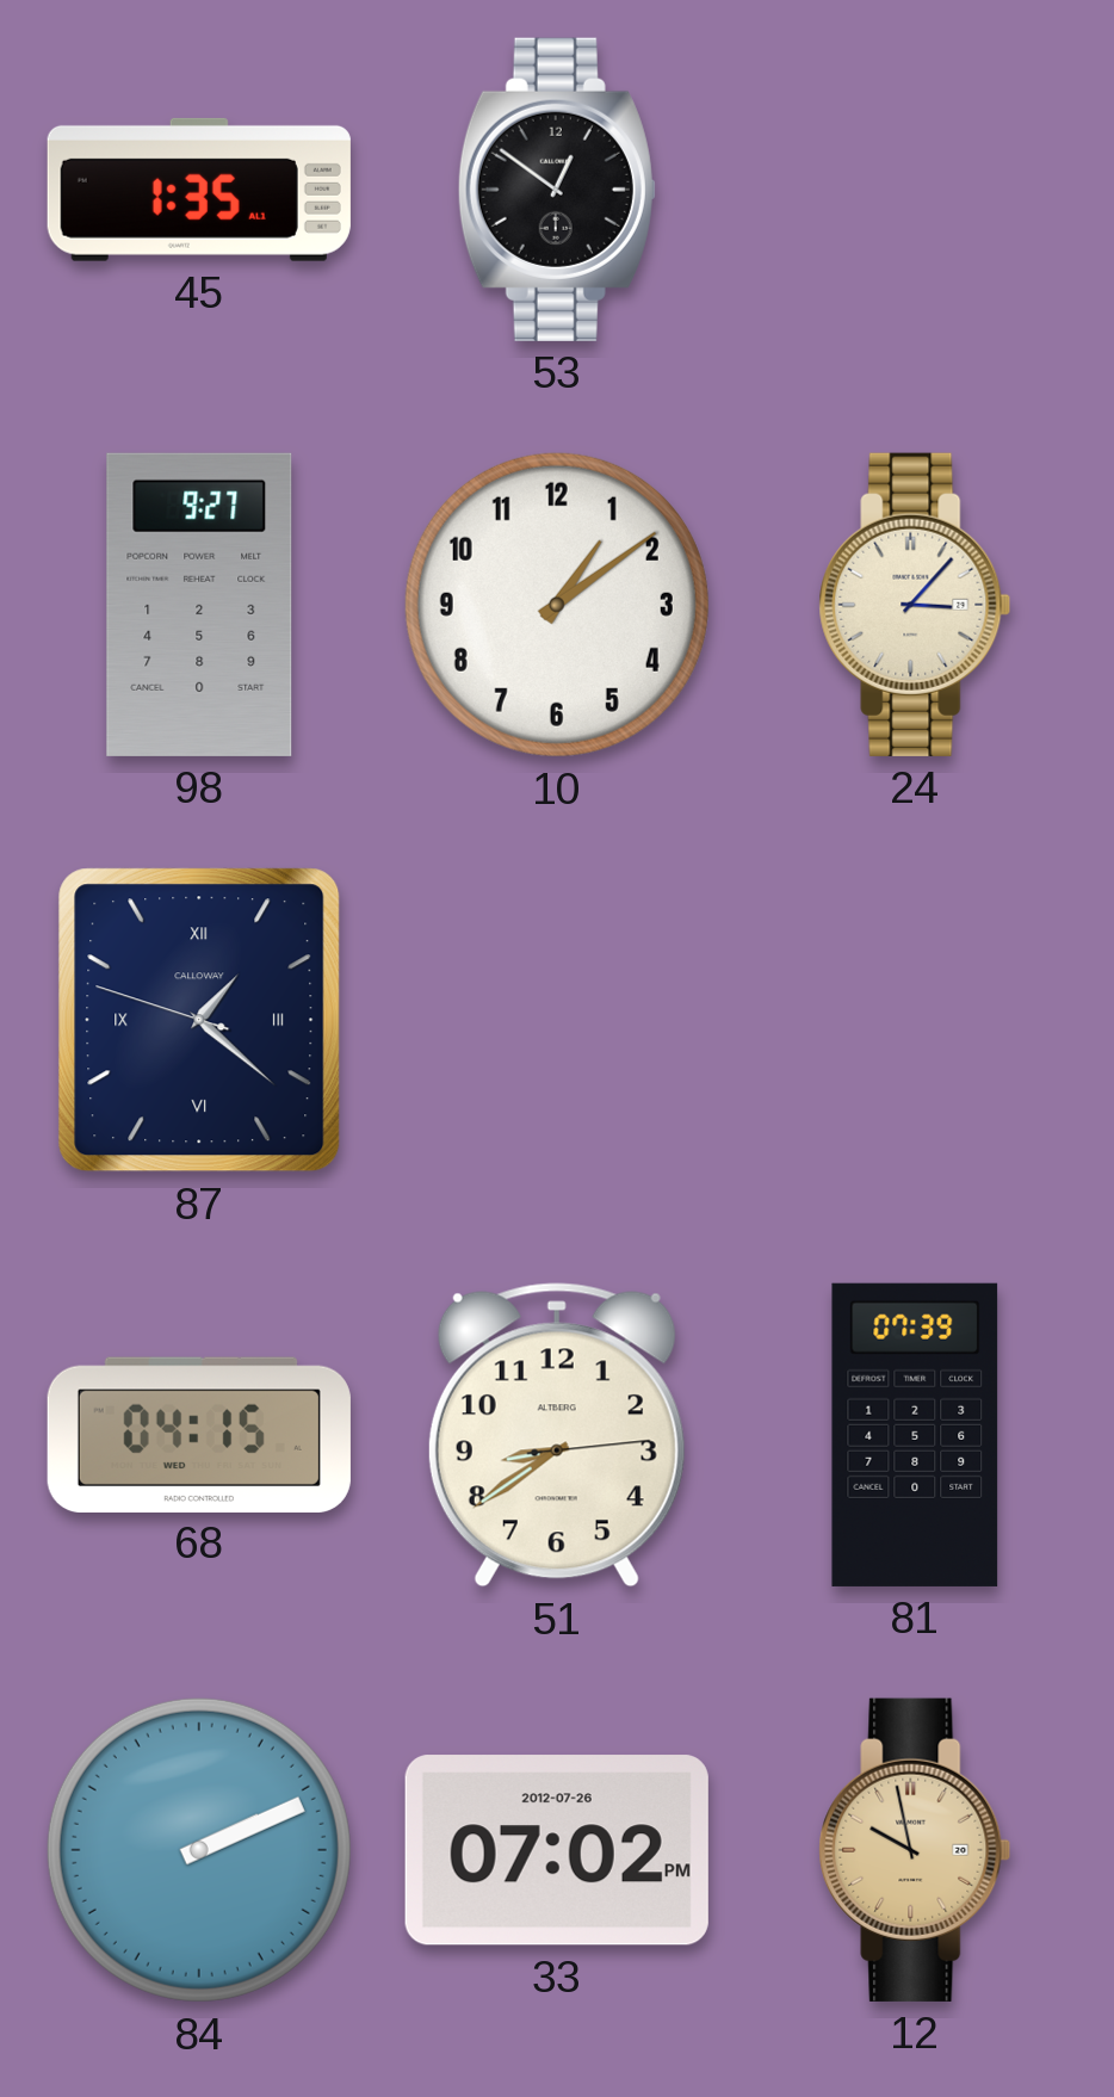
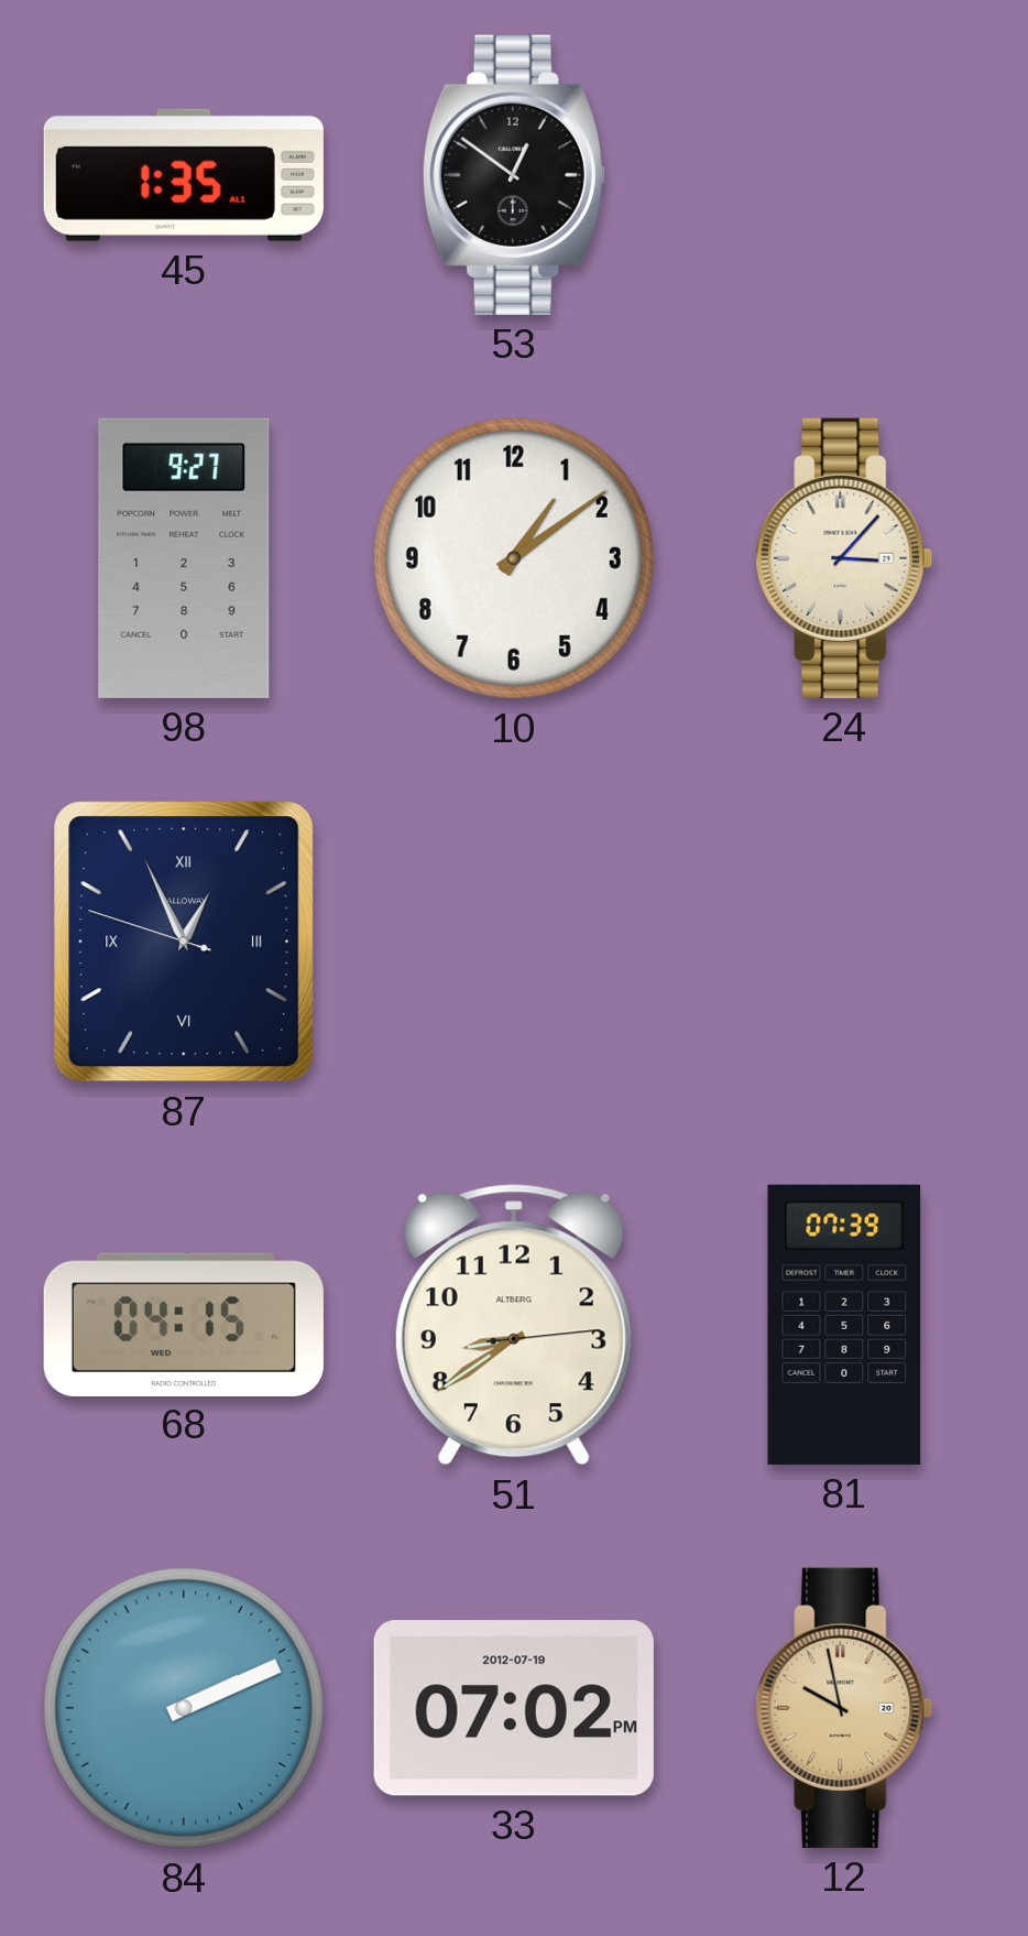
87: 1:21 -> 12:55 (184, 942)
33 date: 2012-07-26 -> 2012-07-19 (514, 1708)
